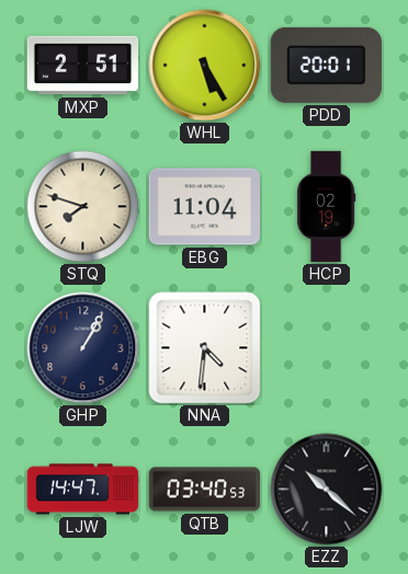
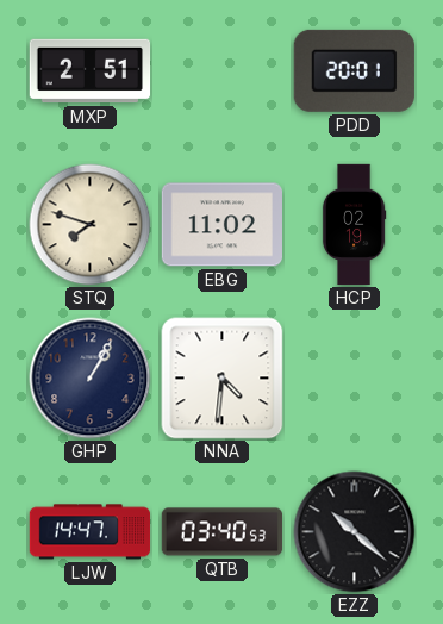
WHL: 5:25 -> none (205, 66)
EBG: 11:04 -> 11:02 (221, 225)
